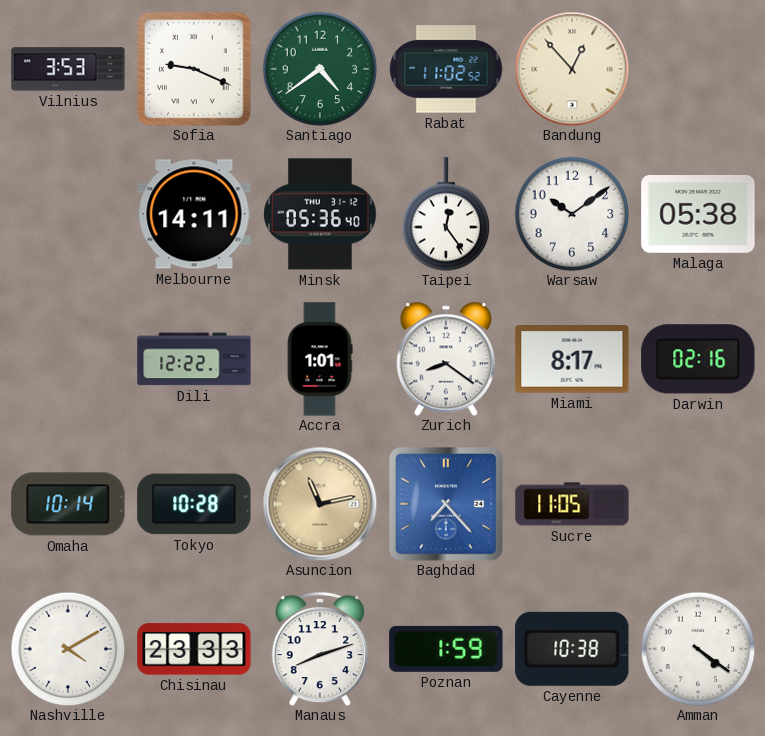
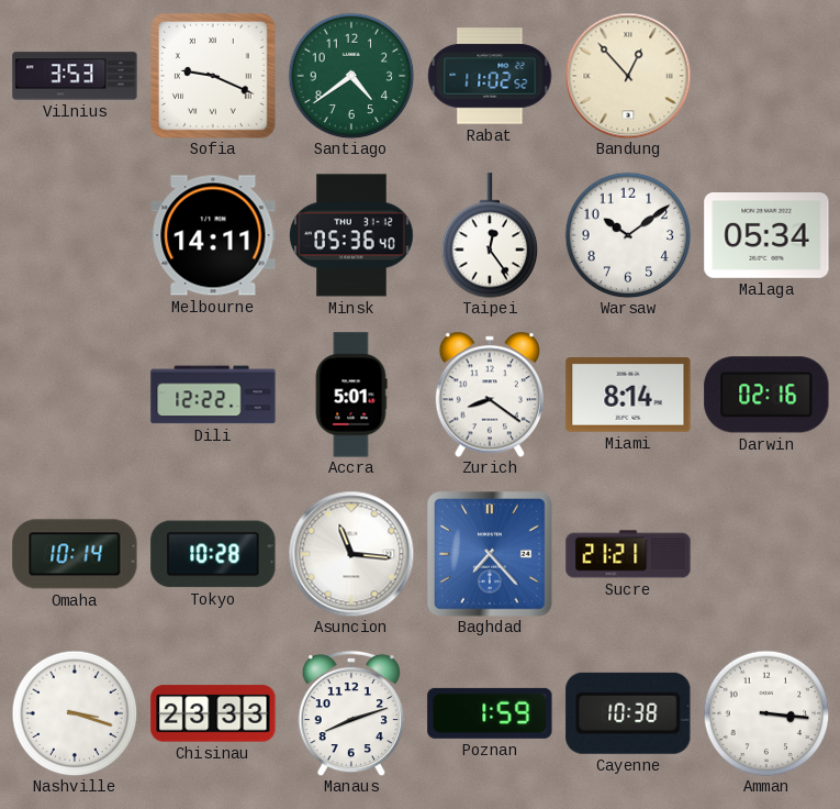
Malaga: 05:38 -> 05:34 (766, 236)
Accra: 1:01 -> 5:01 (351, 395)
Miami: 8:17 -> 8:14 (628, 396)
Asuncion: 11:13 -> 11:16 (351, 554)
Asuncion dial: champagne -> white (351, 554)
Sucre: 11:05 -> 21:21 (628, 554)
Nashville: 4:10 -> 3:18 (75, 713)
Amman: 4:21 -> 3:16 (766, 713)
